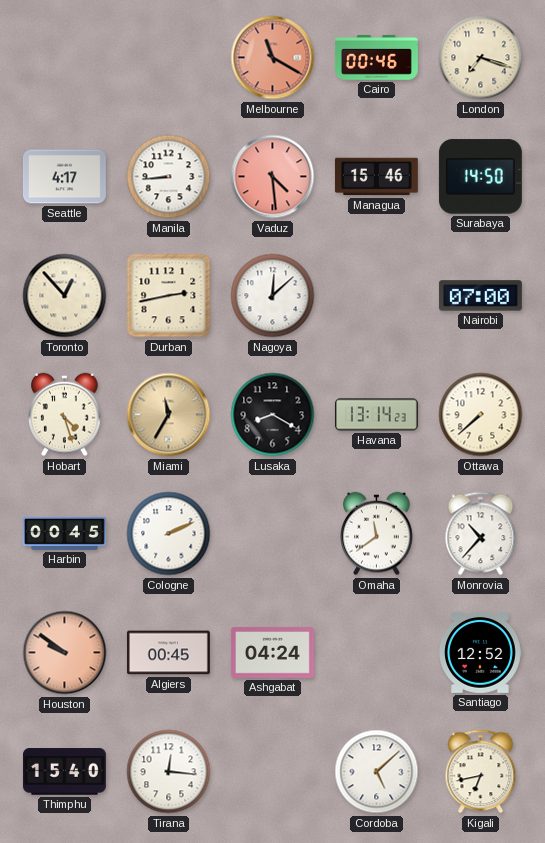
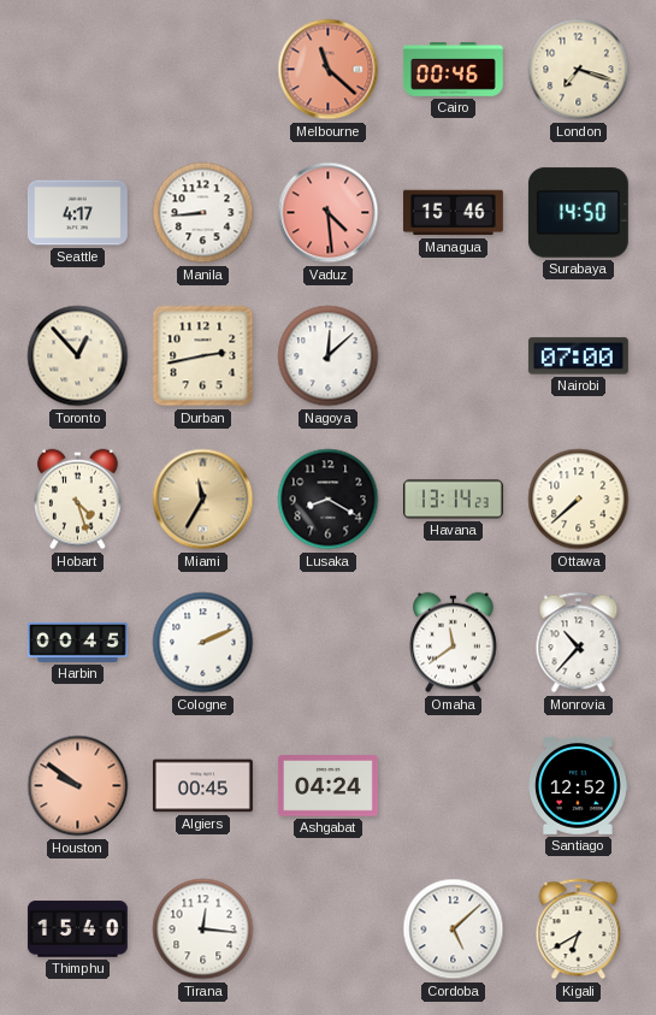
Melbourne: 11:20 -> 11:22 (329, 70)
Kigali: 6:43 -> 6:40 (579, 930)
